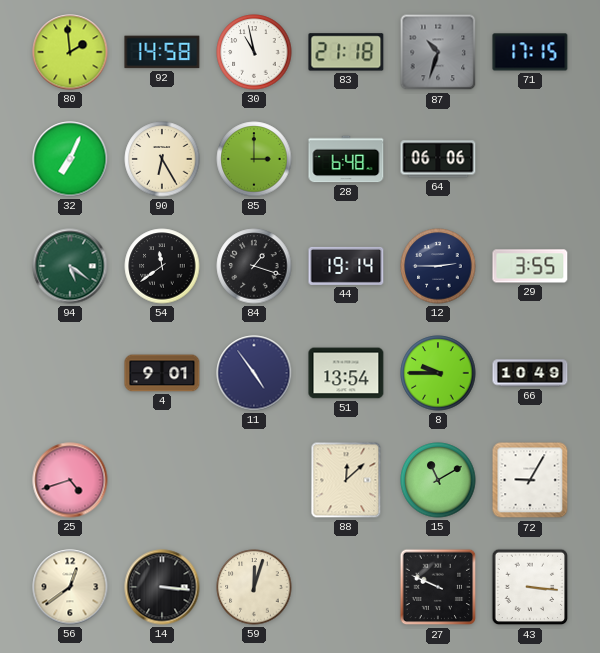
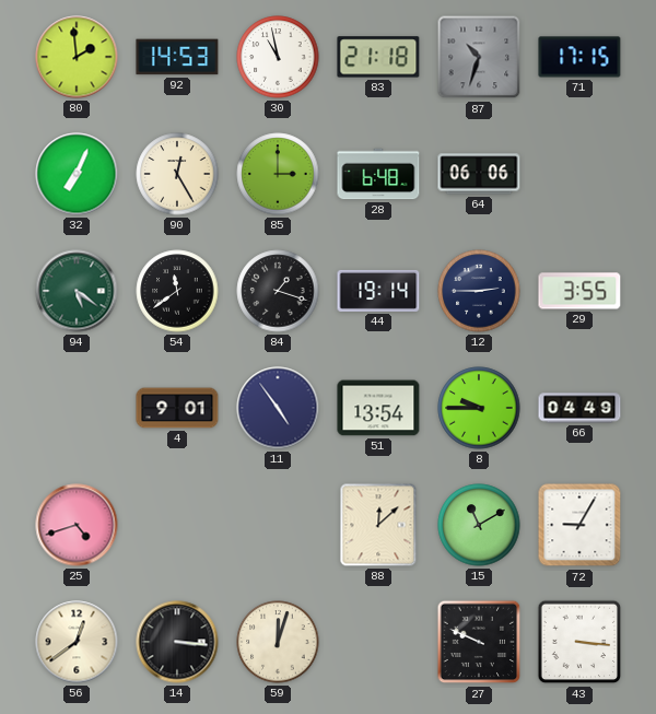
92: 14:58 -> 14:53 (177, 57)
90: 6:25 -> 12:25 (177, 174)
66: 10:49 -> 04:49 (579, 408)
